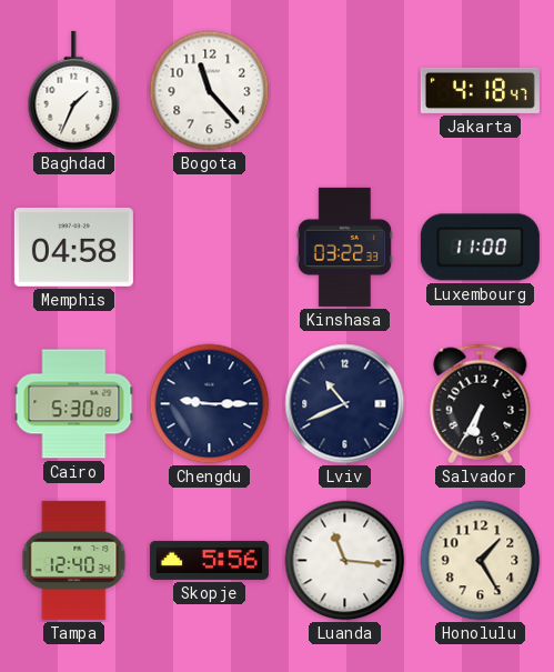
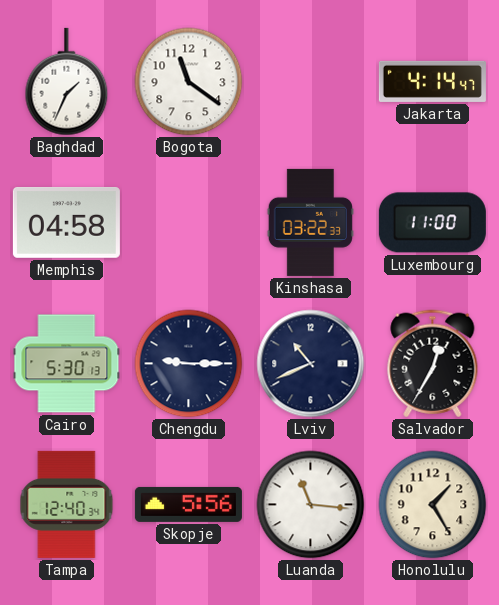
Bogota: 11:23 -> 11:21 (189, 82)
Jakarta: 4:18 -> 4:14 (432, 81)
Cairo: 5:30:08 -> 5:30:13 (67, 364)
Salvador: 6:35 -> 12:35 (433, 364)
